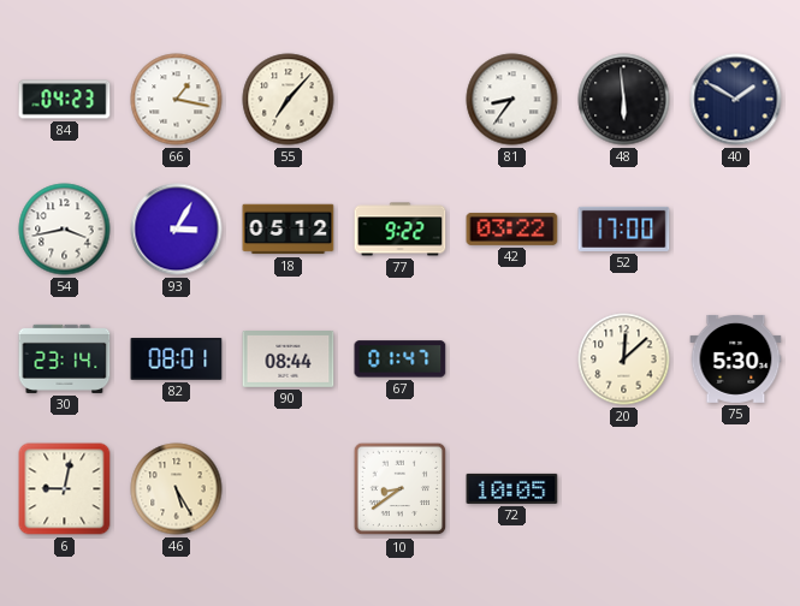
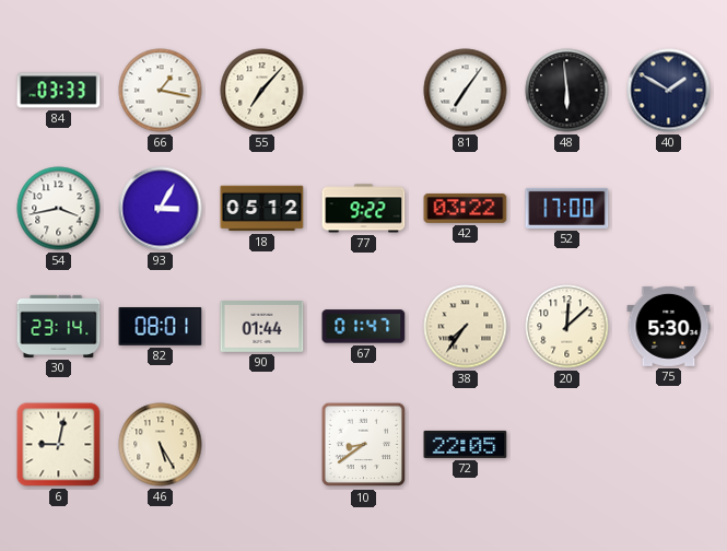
84: 04:23 -> 03:33 (59, 91)
81: 8:36 -> 7:06 (466, 91)
90: 08:44 -> 01:44 (262, 327)
38: none -> 7:36 (466, 327)
72: 10:05 -> 22:05 (466, 444)
